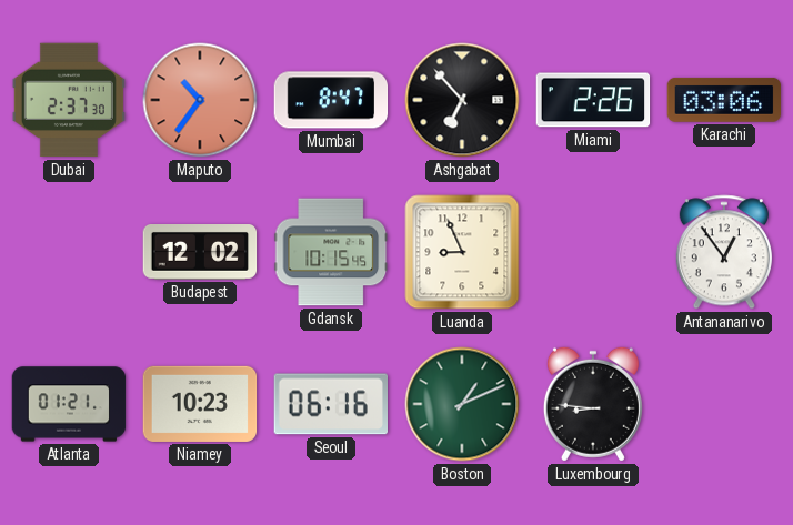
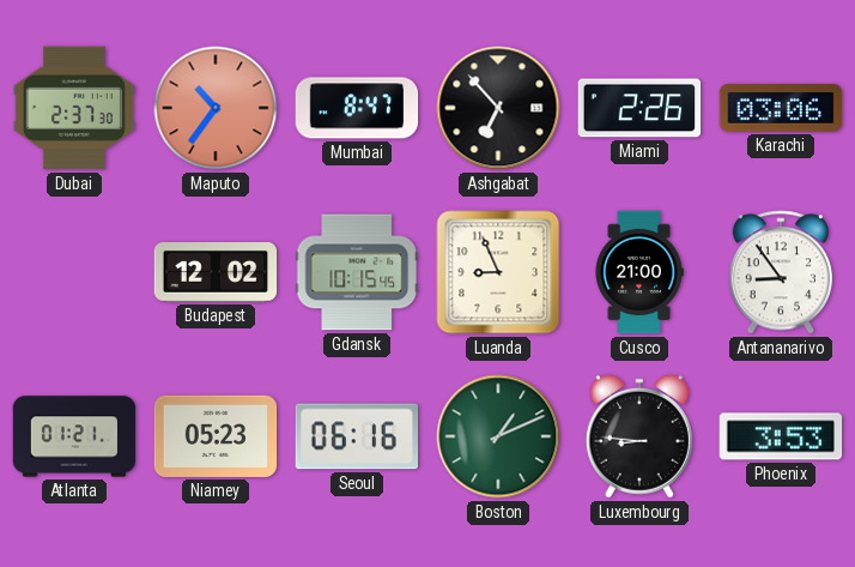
Cusco: none -> 21:00 (639, 272)
Antananarivo: 12:54 -> 8:54 (781, 272)
Niamey: 10:23 -> 05:23 (216, 436)
Phoenix: none -> 3:53 (781, 436)
